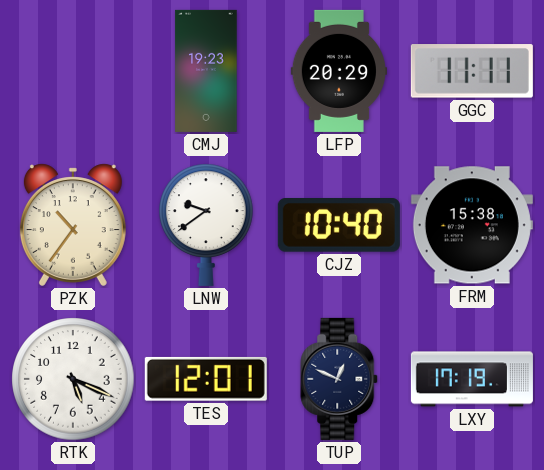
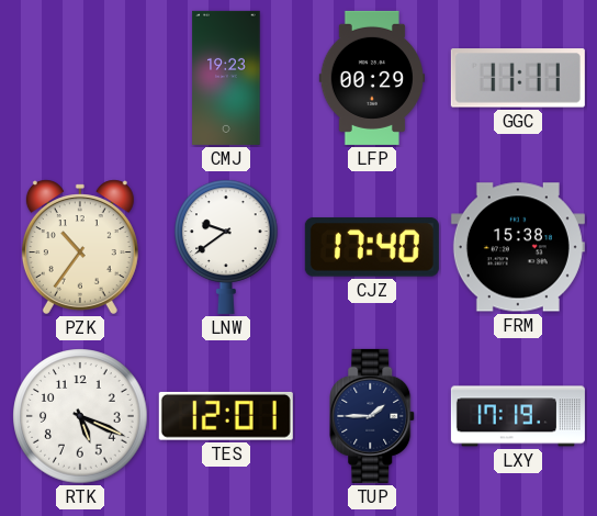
LFP: 20:29 -> 00:29 (371, 78)
CJZ: 10:40 -> 17:40 (372, 248)
TUP: 12:49 -> 1:45 (373, 416)
